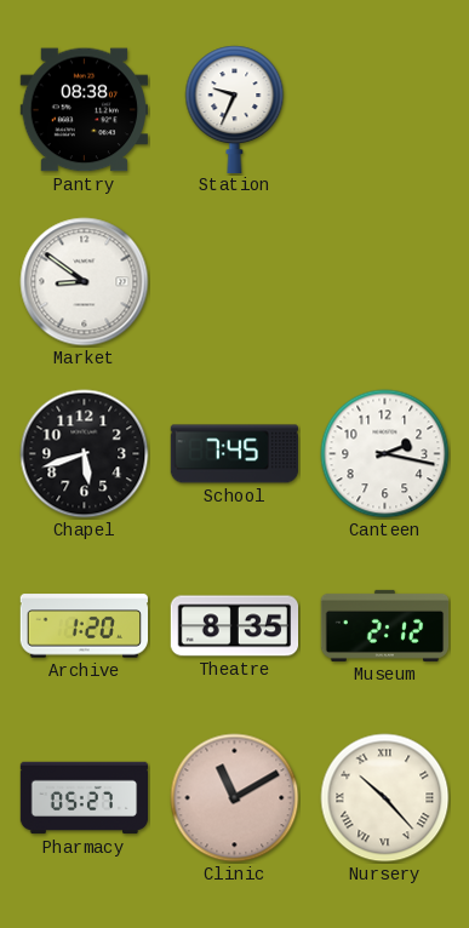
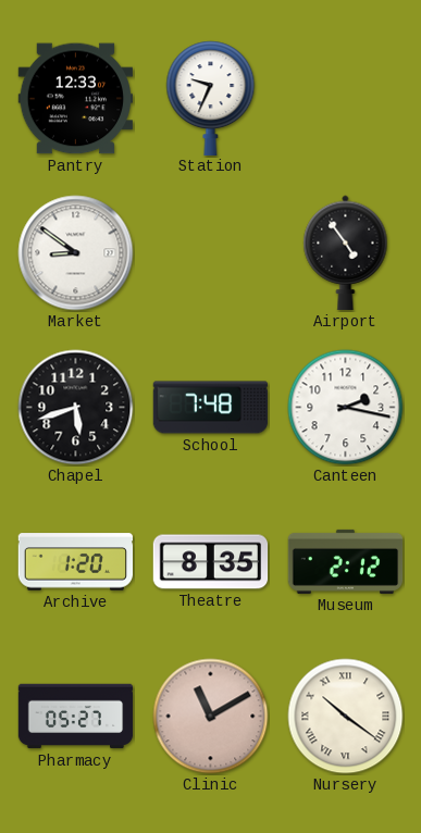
Pantry: 08:38 -> 12:33 (75, 99)
Airport: none -> 4:54 (346, 253)
School: 7:45 -> 7:48 (211, 408)
Nursery: 10:23 -> 10:21 (346, 717)
